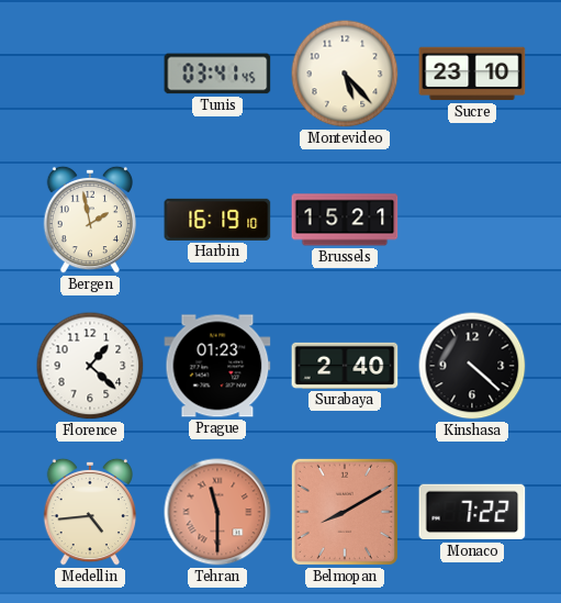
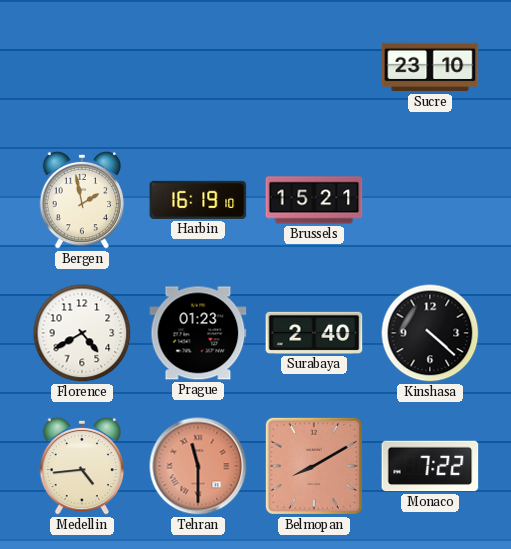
Tunis: 03:41 -> none (217, 74)
Montevideo: 5:23 -> none (345, 74)
Florence: 1:22 -> 4:40 (82, 333)
